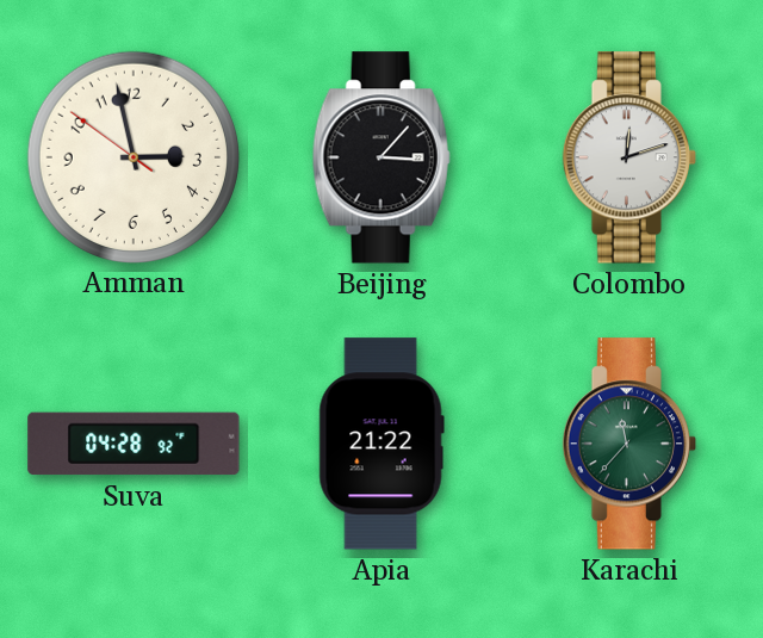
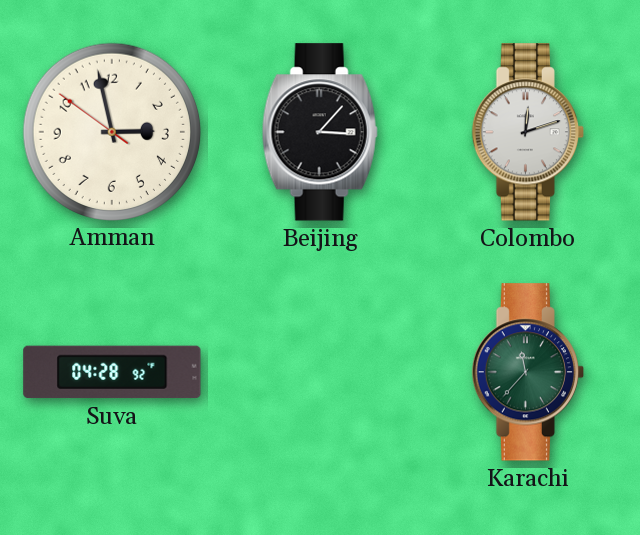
Apia: 21:22 -> none (381, 444)
